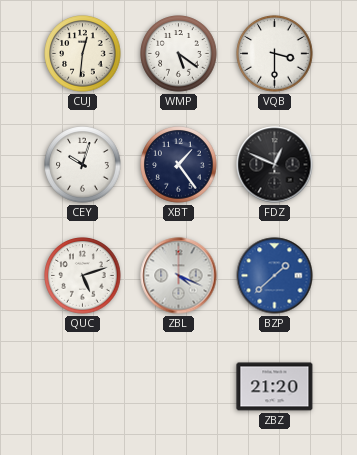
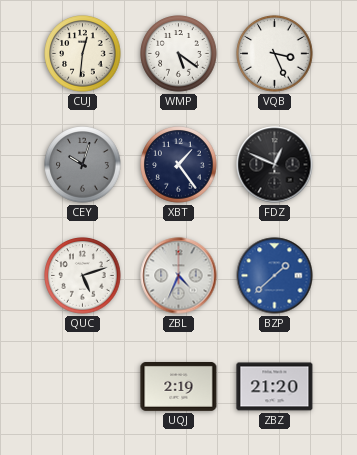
VQB: 3:30 -> 3:26 (275, 54)
CEY dial: white -> grey (83, 165)
ZBL: 4:19 -> 4:34 (179, 276)
UQJ: none -> 2:19 (179, 387)
